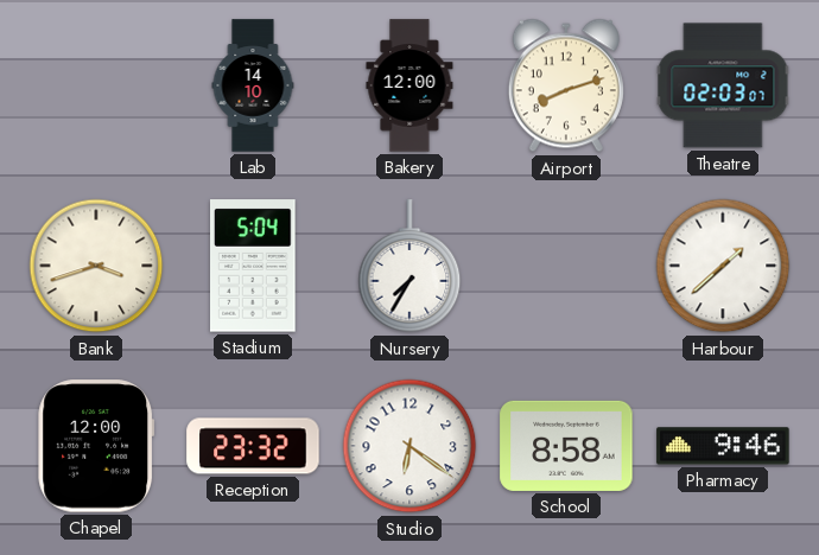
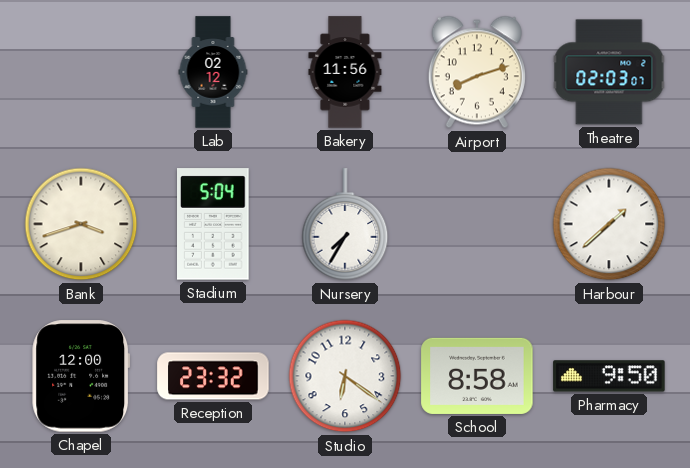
Lab: 14:10 -> 02:12 (213, 72)
Bakery: 12:00 -> 11:56 (345, 72)
Pharmacy: 9:46 -> 9:50 (609, 376)
